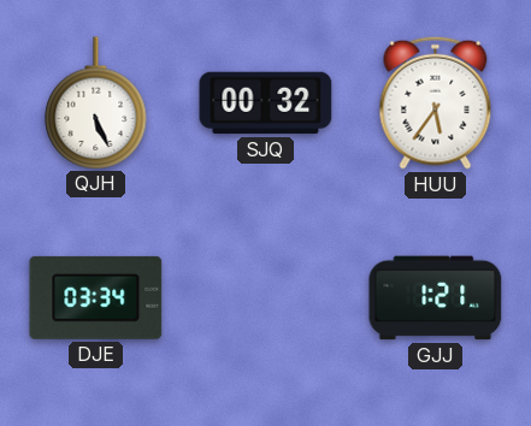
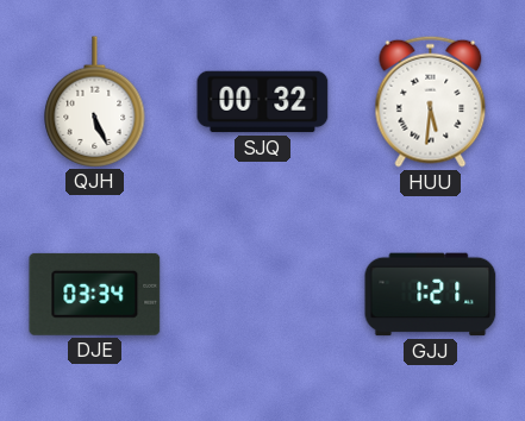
HUU: 5:36 -> 5:31 (431, 101)
